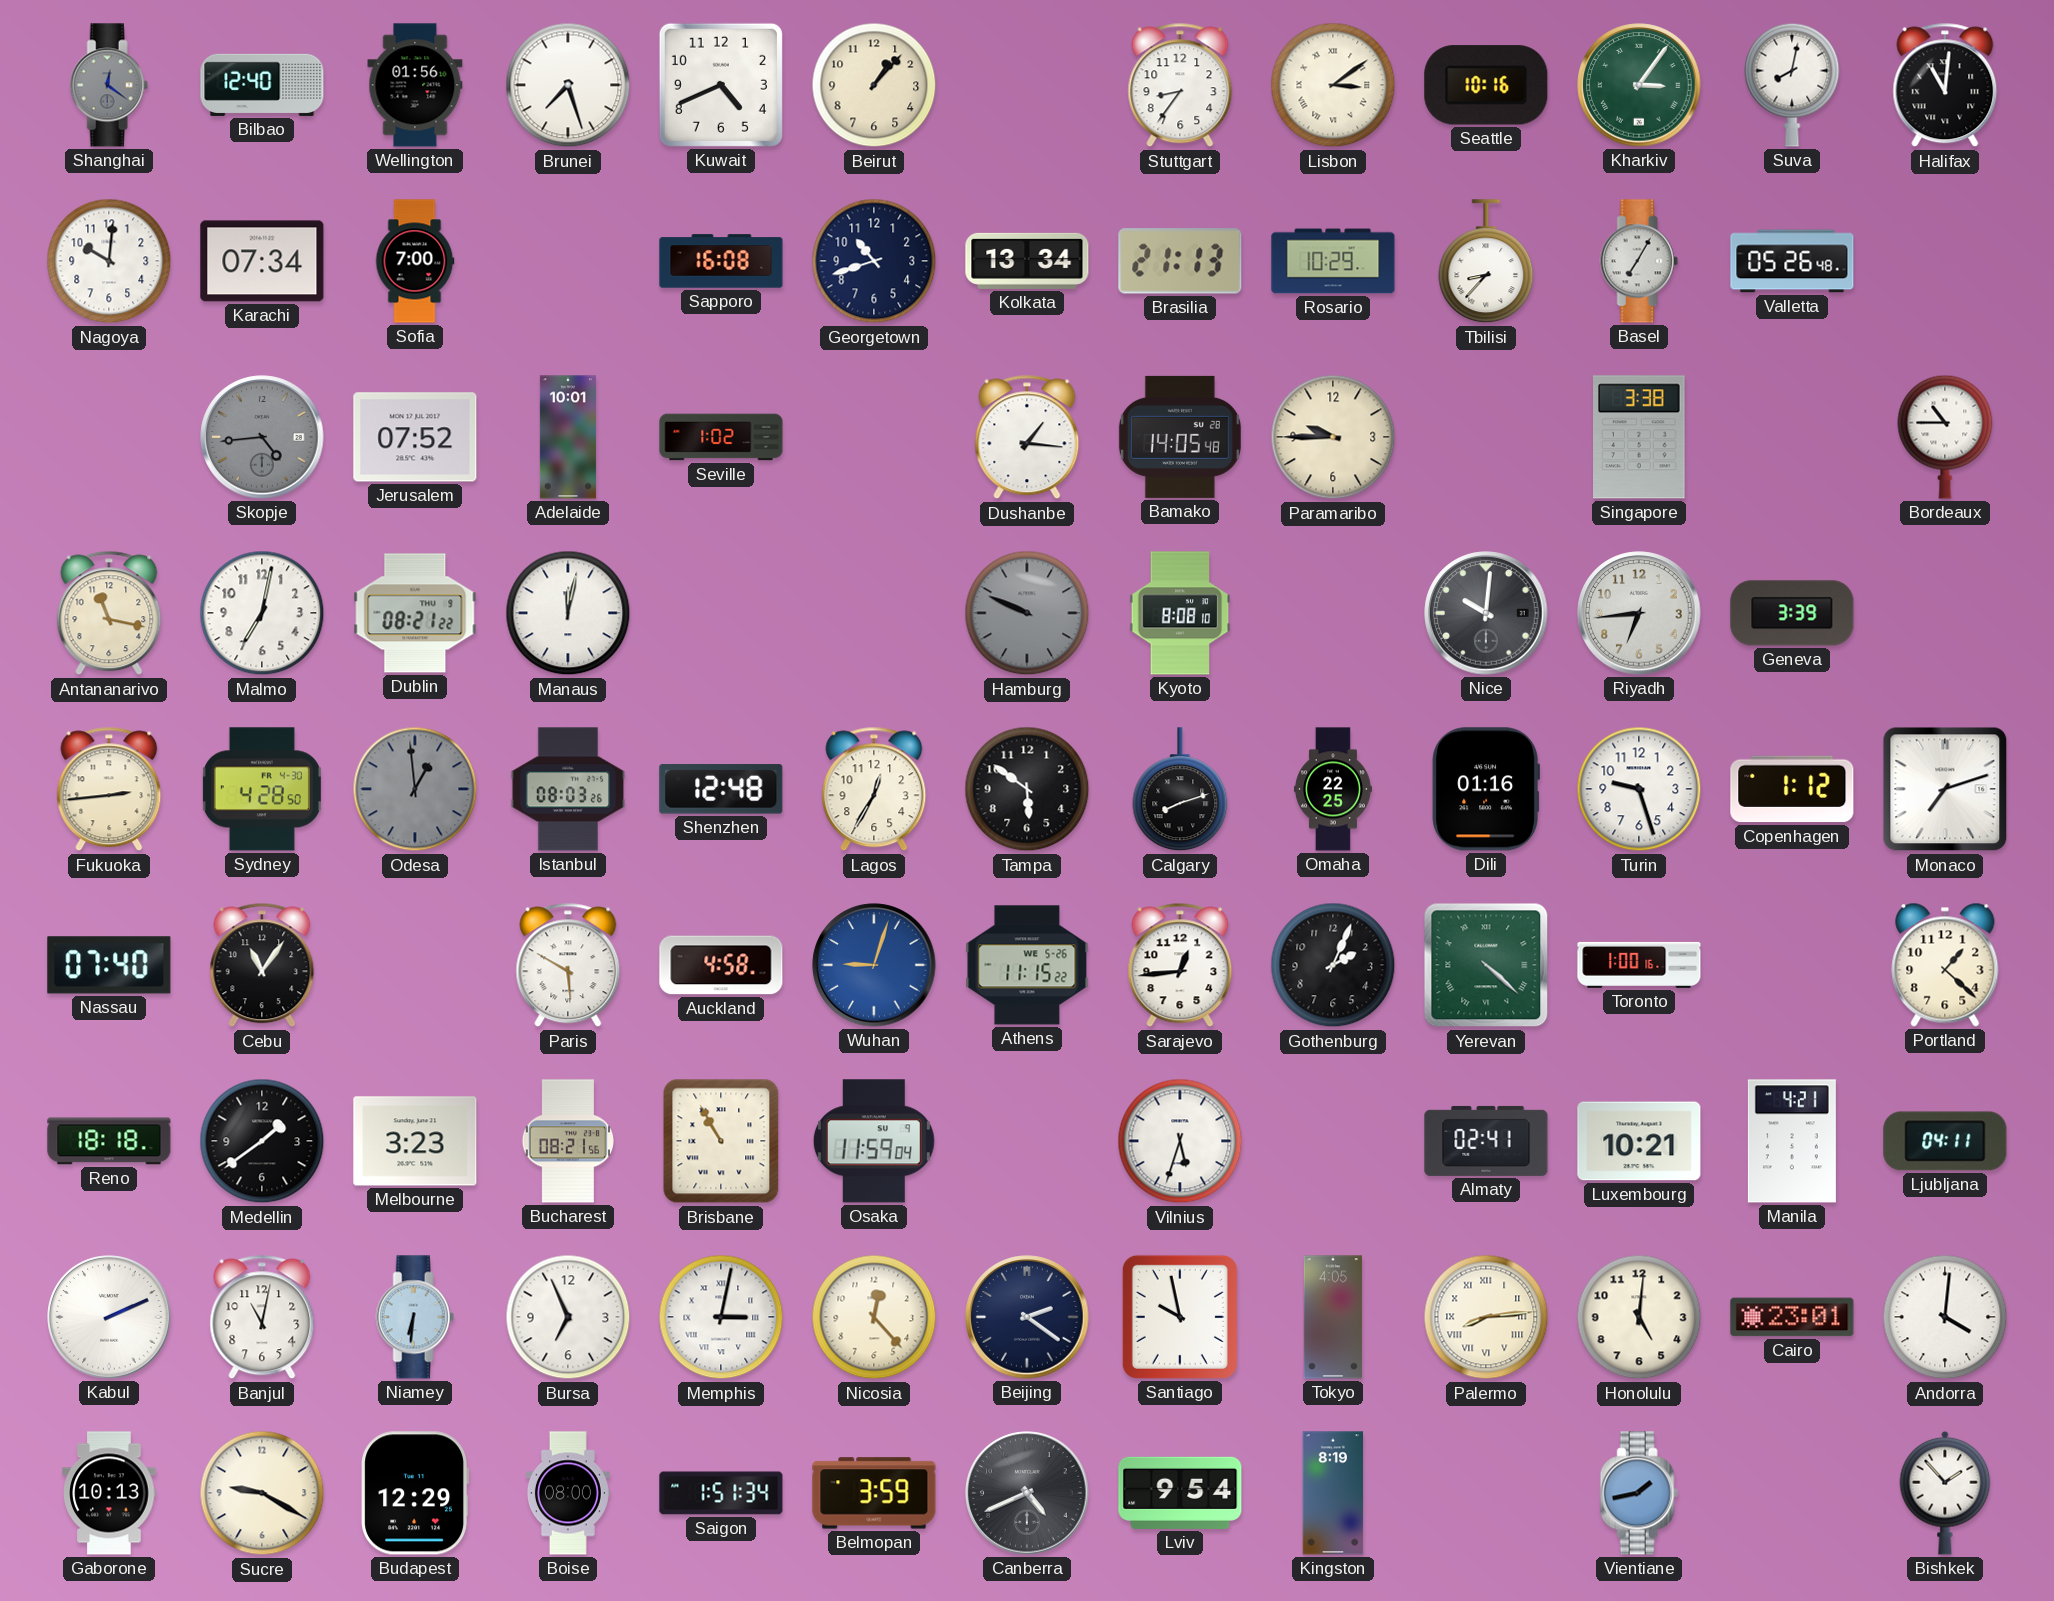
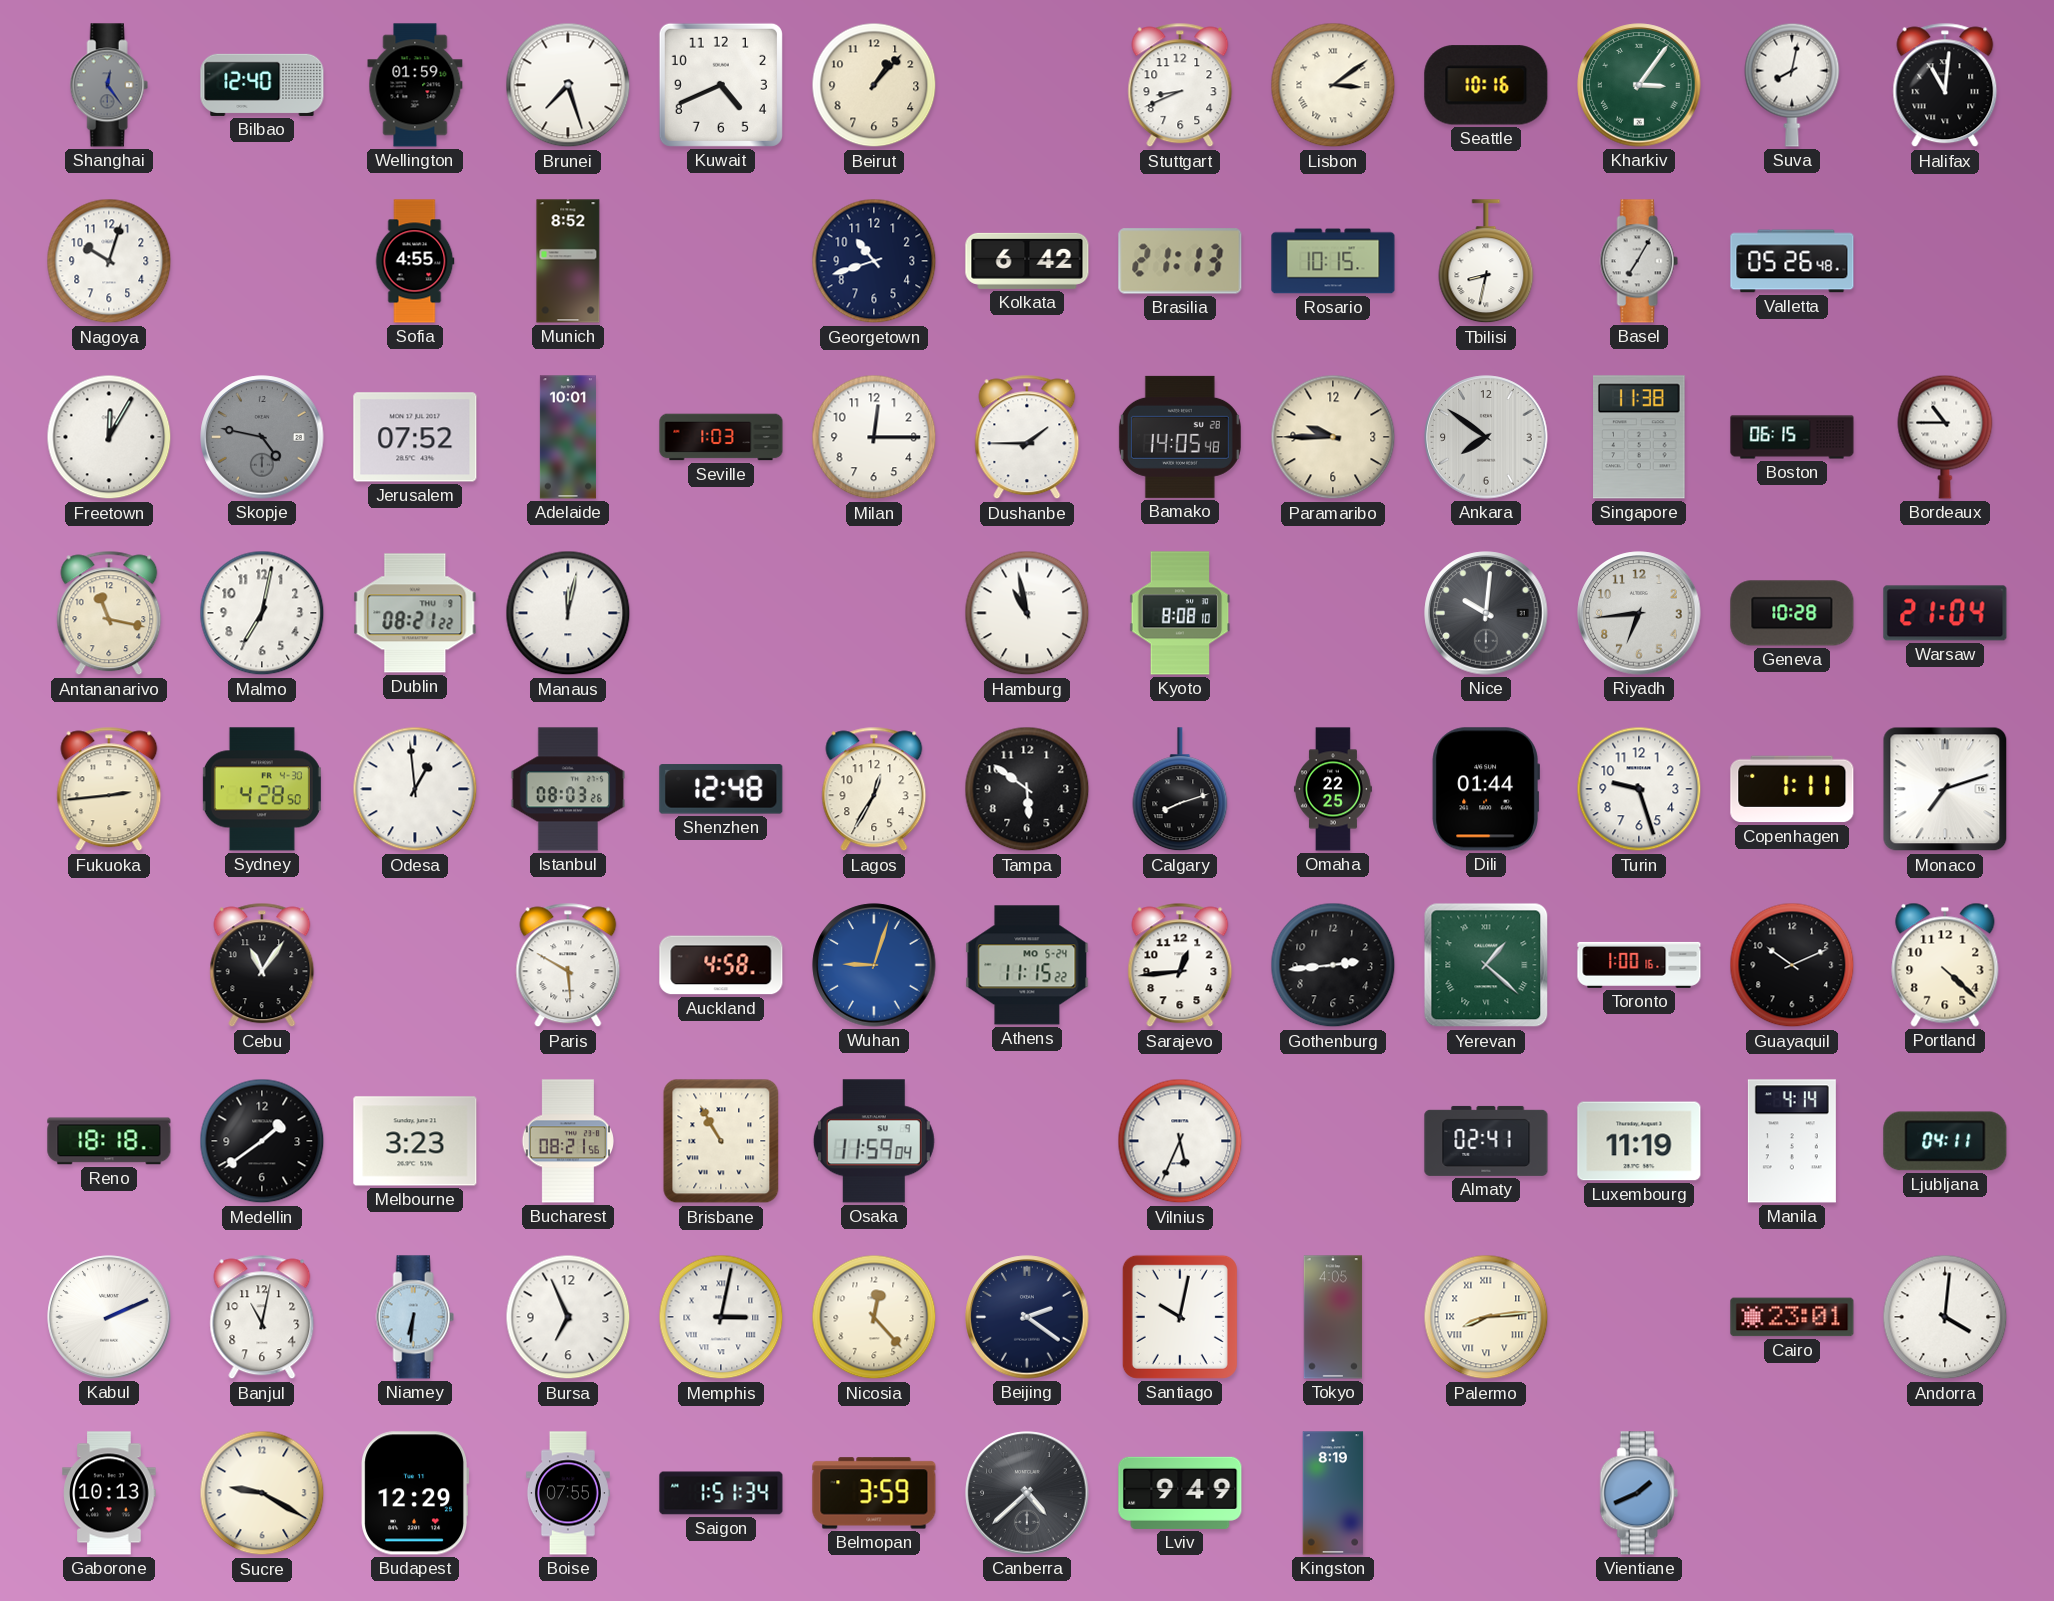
Shanghai: 12:21 -> 12:24 (109, 85)
Wellington: 01:56 -> 01:59 (415, 85)
Stuttgart: 8:36 -> 8:41 (1180, 85)
Nagoya: 10:01 -> 10:03 (109, 261)
Karachi: 07:34 -> none (262, 261)
Sofia: 7:00 -> 4:55 (415, 261)
Munich: none -> 8:52 (568, 261)
Sapporo: 16:08 -> none (721, 261)
Kolkata: 13:34 -> 6:42 (1027, 261)
Rosario: 10:29 -> 10:15 (1333, 261)
Tbilisi: 8:37 -> 8:32 (1486, 262)
Freetown: none -> 12:05 (109, 437)
Skopje: 4:44 -> 4:47 (262, 437)
Seville: 1:02 -> 1:03 (721, 437)
Milan: none -> 12:15 (874, 437)
Dushanbe: 1:16 -> 1:45 (1027, 437)
Ankara: none -> 7:51 (1486, 437)
Singapore: 3:38 -> 11:38 (1640, 437)
Boston: none -> 06:15 (1792, 437)
Hamburg: 9:49 -> 10:58 (1027, 613)
Hamburg dial: grey -> white (1027, 613)
Geneva: 3:39 -> 10:28 (1792, 613)
Warsaw: none -> 21:04 (1945, 613)
Odesa dial: grey -> white (415, 789)
Dili: 01:16 -> 01:44 (1486, 789)
Copenhagen: 1:12 -> 1:11 (1792, 789)
Nassau: 07:40 -> none (109, 965)
Athens date: WE 5-26 -> MO 5-24 (1027, 965)
Gothenburg: 2:04 -> 2:44 (1333, 965)
Yerevan: 4:22 -> 1:22 (1486, 965)
Guayaquil: none -> 10:11 (1792, 965)
Portland: 1:22 -> 4:22 (1945, 965)
Vilnius: 5:33 -> 5:34 (1180, 1141)
Luxembourg: 10:21 -> 11:19 (1639, 1141)
Manila: 4:21 -> 4:14 (1792, 1141)
Santiago: 9:58 -> 10:02 (1180, 1317)
Honolulu: 5:01 -> none (1639, 1317)
Boise: 08:00 -> 07:55 (568, 1493)
Canberra: 4:41 -> 4:38 (1027, 1493)
Lviv: 9:54 -> 9:49 (1180, 1493)
Vientiane: 1:43 -> 1:41 (1639, 1493)
Bishkek: 1:53 -> none (1945, 1493)
